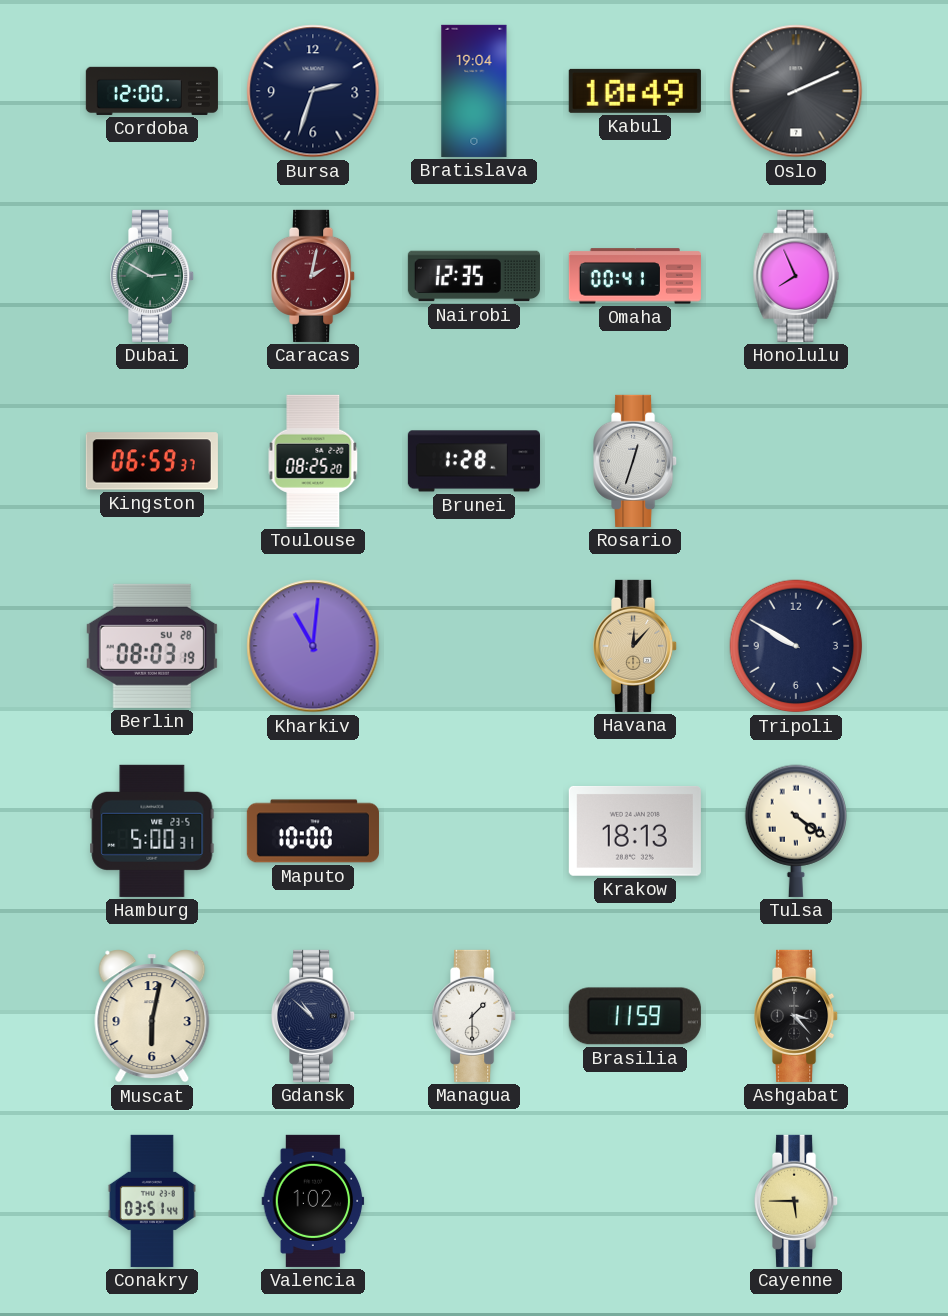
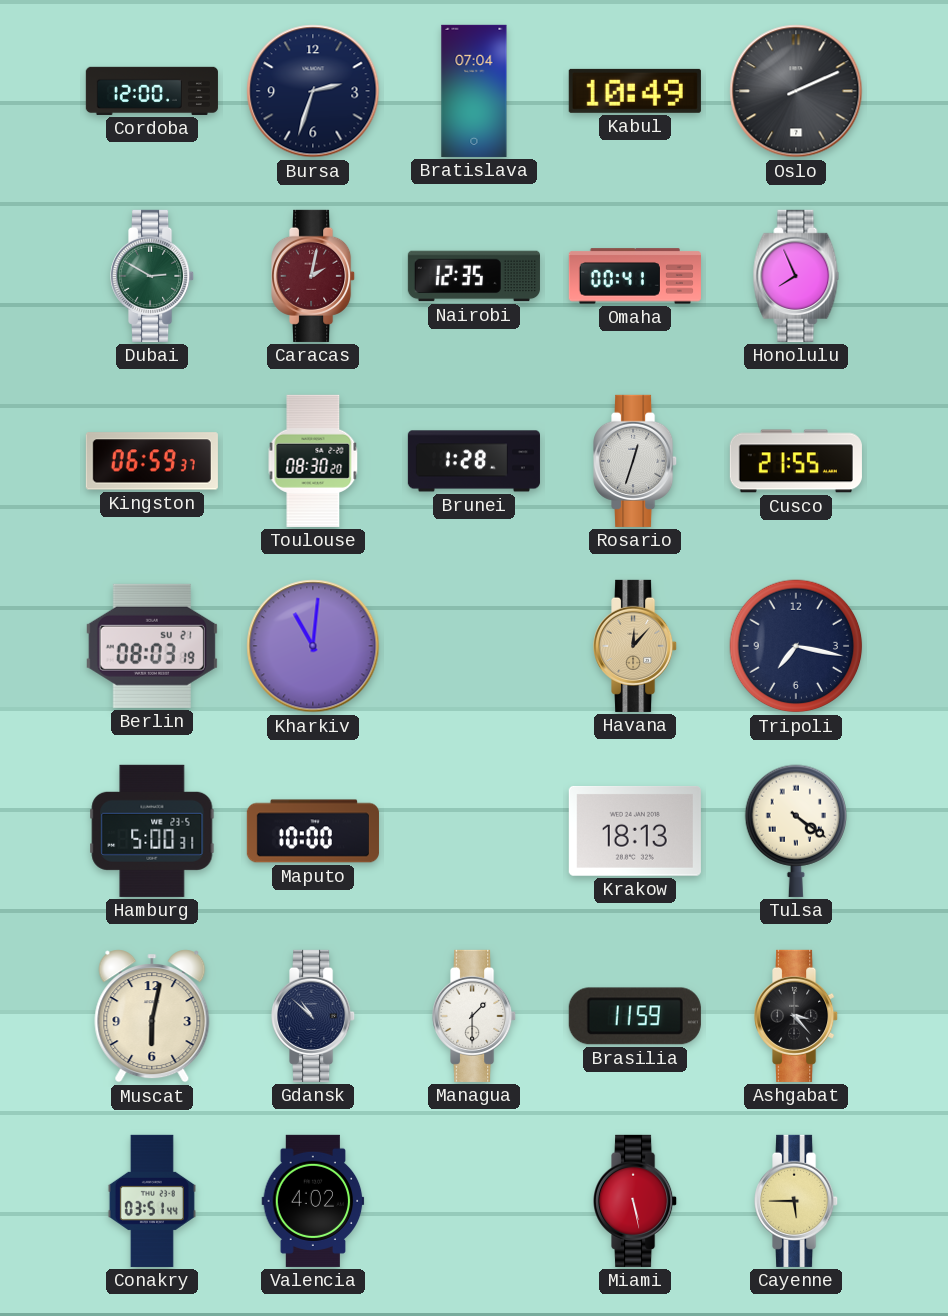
Bratislava: 19:04 -> 07:04 (474, 91)
Toulouse: 08:25 -> 08:30 (313, 461)
Cusco: none -> 21:55 (796, 461)
Berlin date: SU 28 -> SU 21 (152, 646)
Tripoli: 9:50 -> 7:17 (796, 646)
Valencia: 1:02 -> 4:02 (313, 1201)
Miami: none -> 5:28 (636, 1201)
